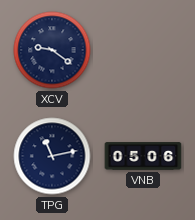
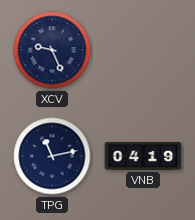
XCV: 9:21 -> 9:26 (52, 50)
VNB: 05:06 -> 04:19 (143, 156)
